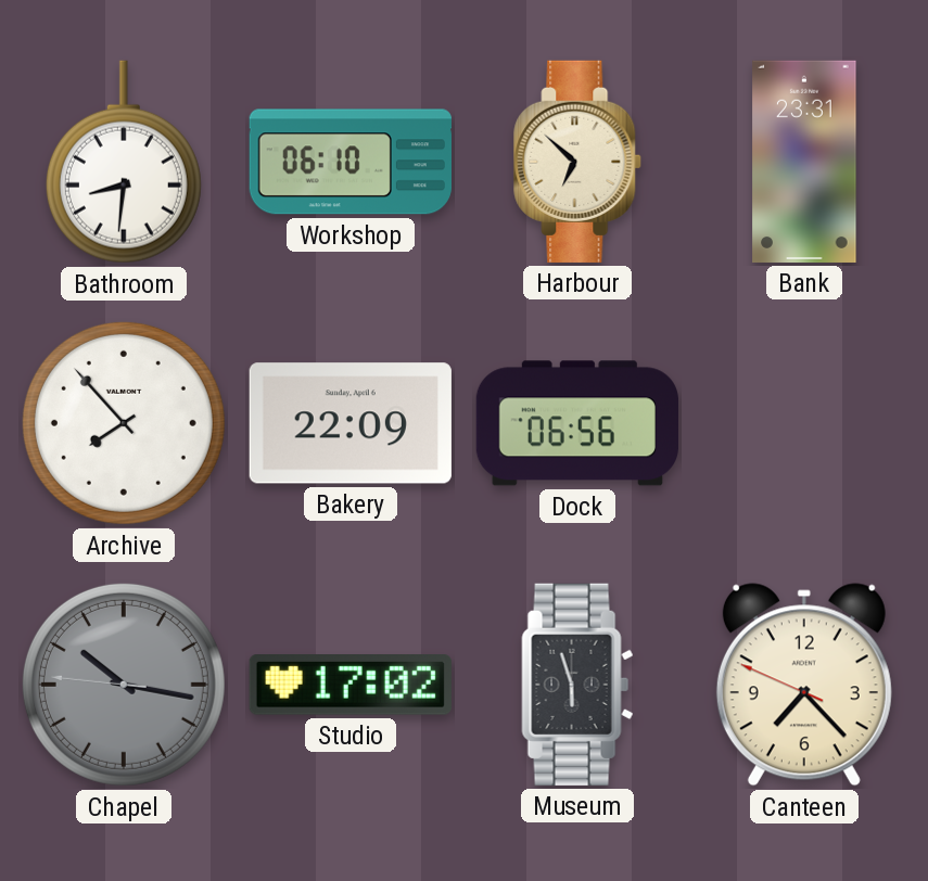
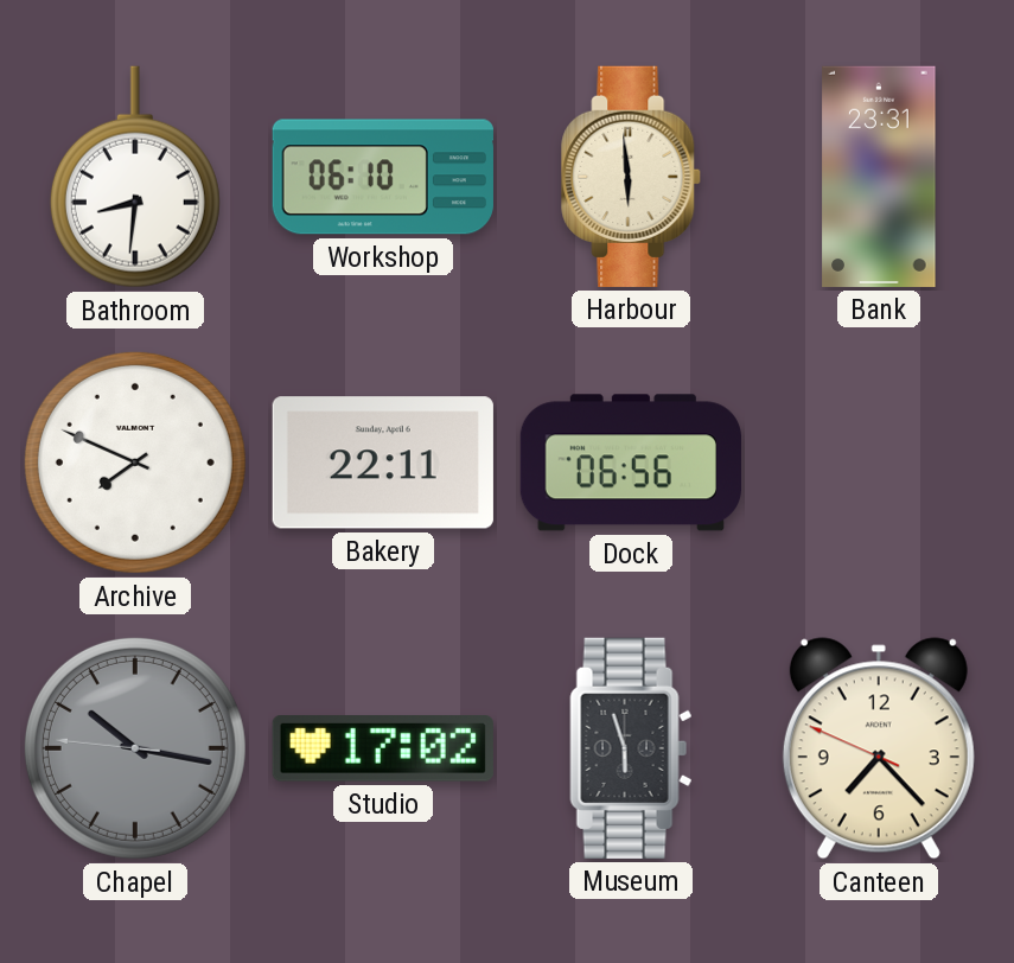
Harbour: 6:52 -> 5:59 (632, 177)
Archive: 7:53 -> 7:49 (135, 463)
Bakery: 22:09 -> 22:11 (383, 463)
